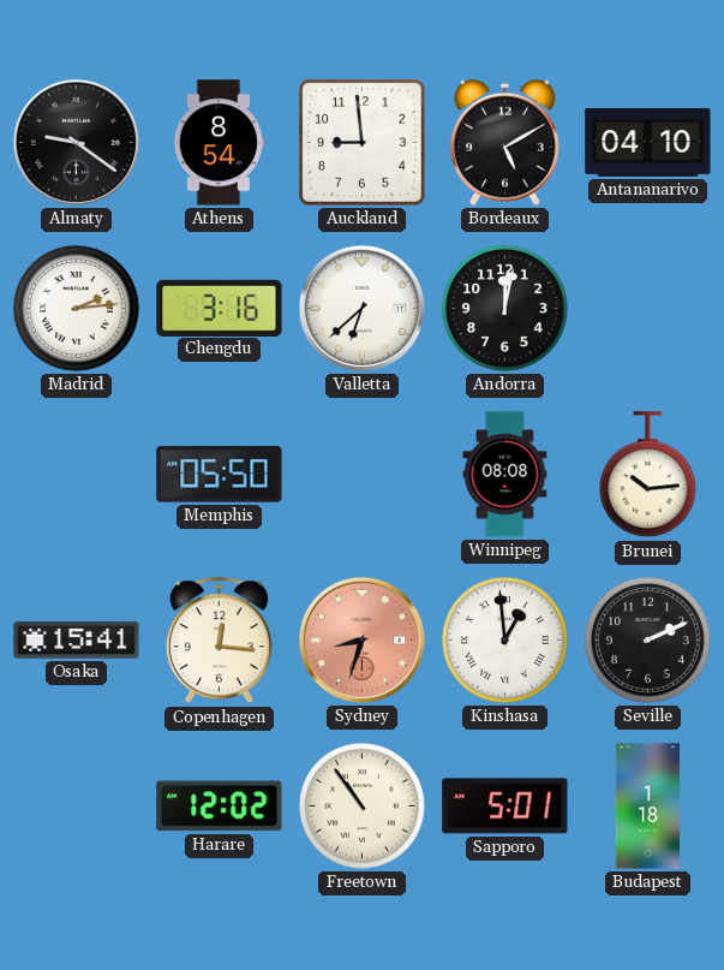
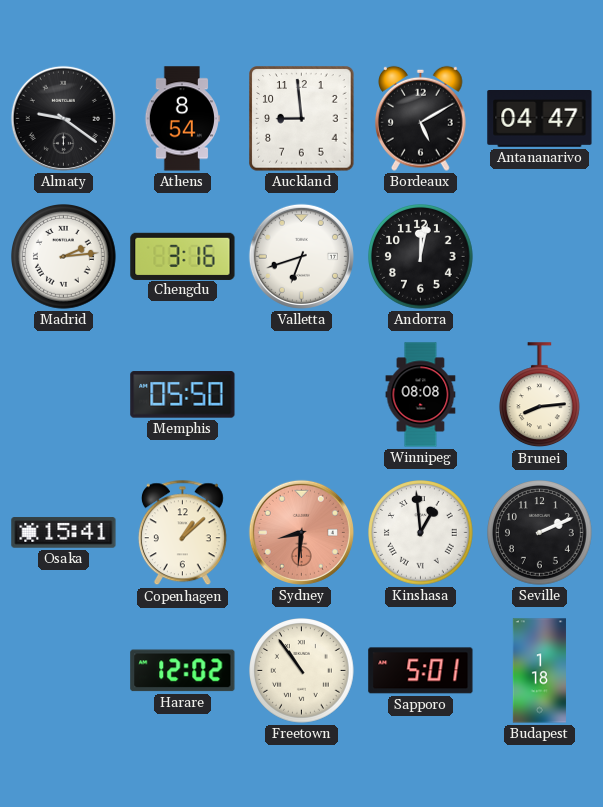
Antananarivo: 04:10 -> 04:47 (540, 119)
Valletta: 6:38 -> 6:42 (301, 256)
Brunei: 10:14 -> 8:14 (539, 395)
Copenhagen: 12:16 -> 1:08 (182, 533)
Sydney: 8:33 -> 8:31 (301, 532)
